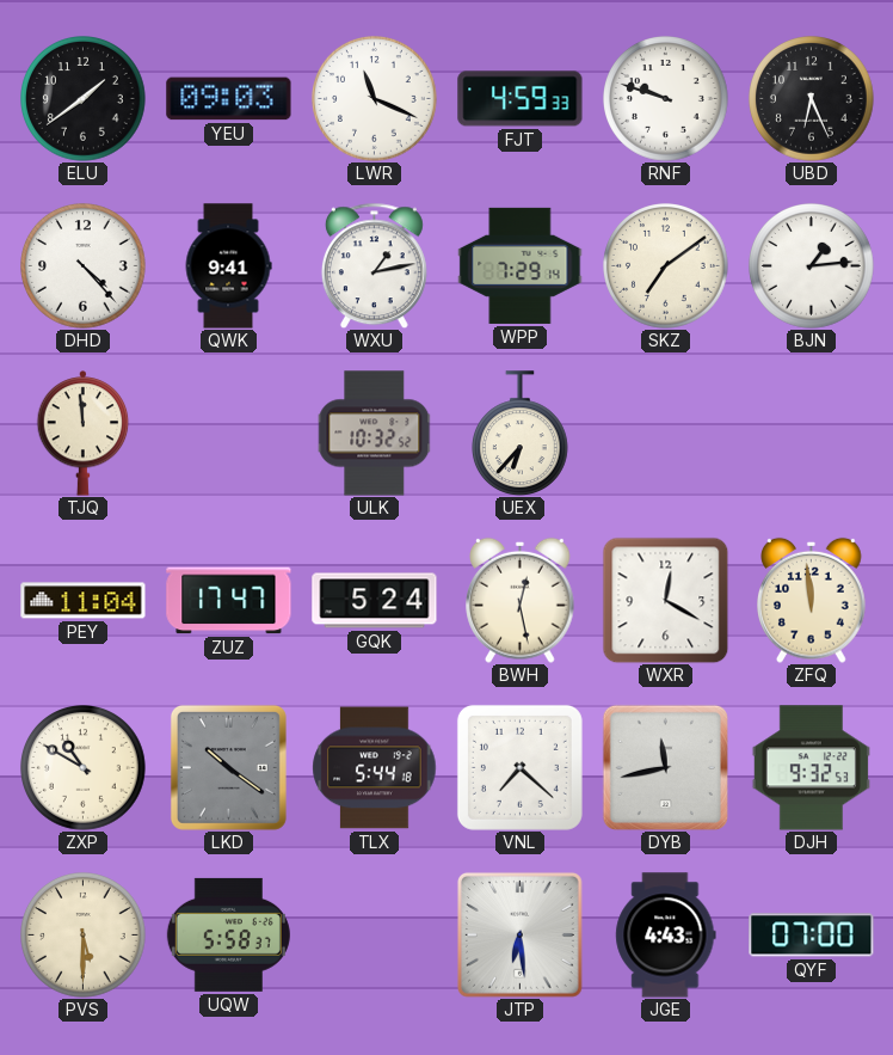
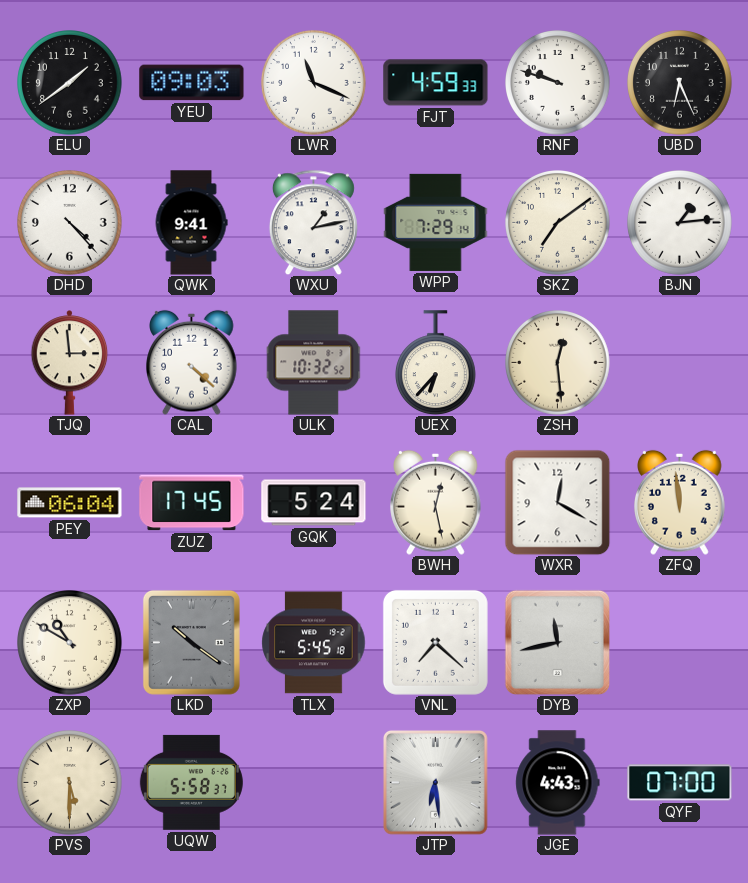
TJQ: 11:59 -> 2:59 (70, 363)
CAL: none -> 4:22 (192, 362)
ZSH: none -> 12:29 (558, 363)
PEY: 11:04 -> 06:04 (70, 503)
ZUZ: 17:47 -> 17:45 (192, 503)
TLX: 5:44 -> 5:45 (314, 643)
DJH: 9:32 -> none (811, 768)
